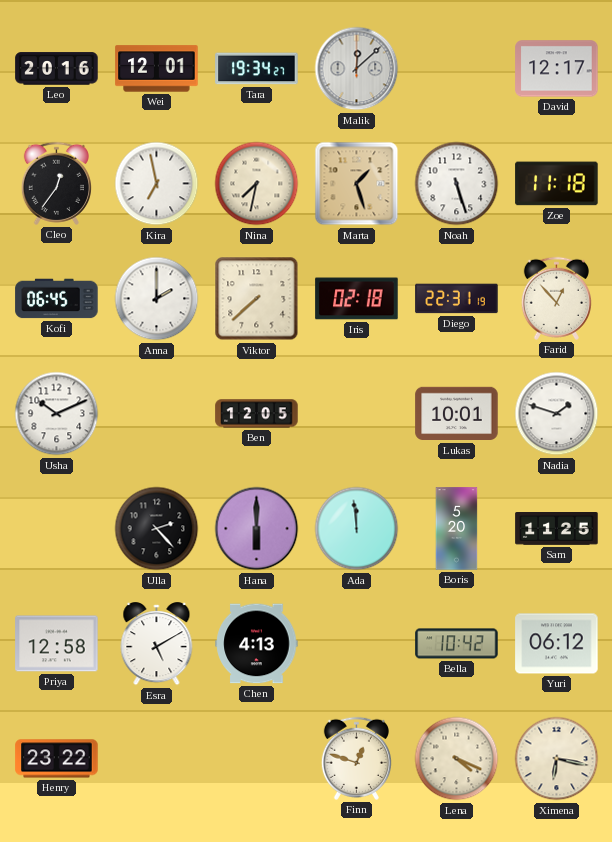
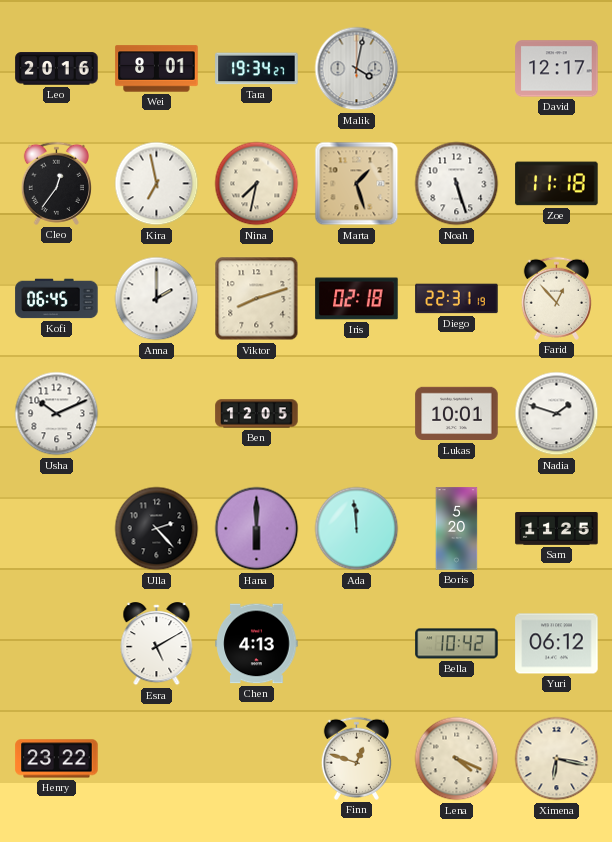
Wei: 12:01 -> 8:01 (157, 69)
Malik: 12:08 -> 4:02 (357, 69)
Viktor: 7:38 -> 8:12 (257, 299)
Priya: 12:58 -> none (57, 644)
